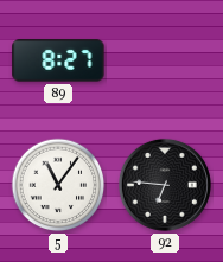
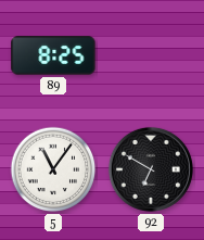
89: 8:27 -> 8:25 (53, 55)
92: 6:46 -> 6:50 (151, 169)
